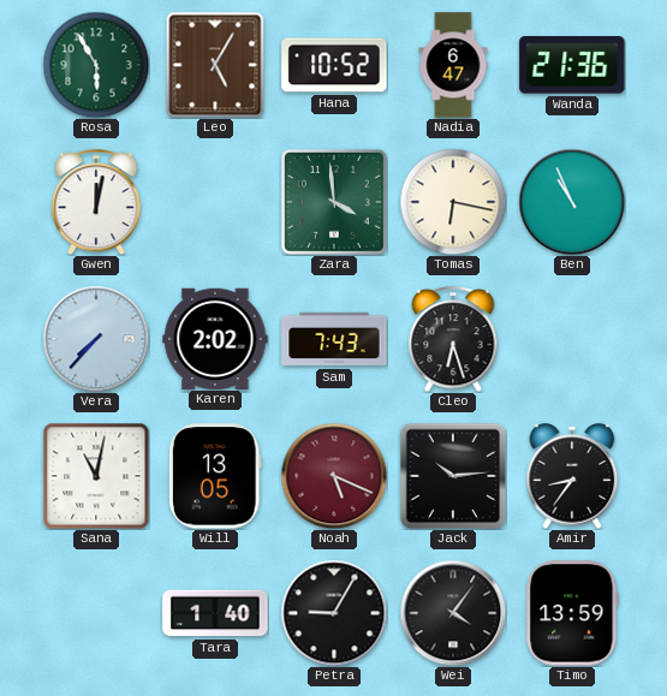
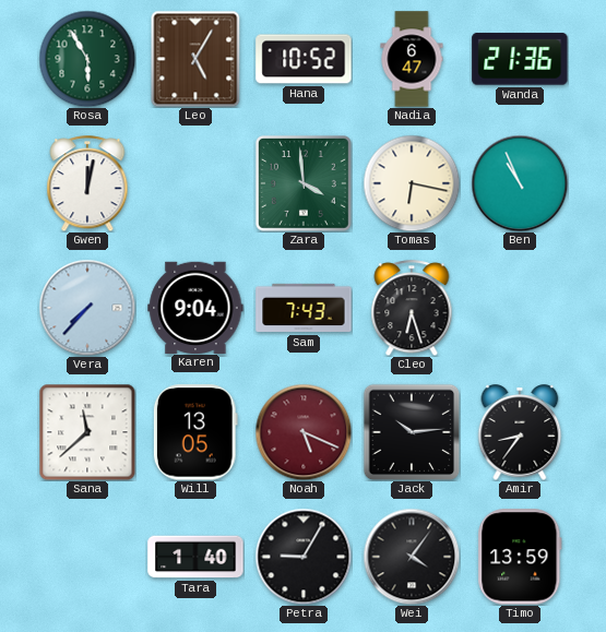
Karen: 2:02 -> 9:04 (195, 307)
Sana: 11:02 -> 11:38 (87, 432)
